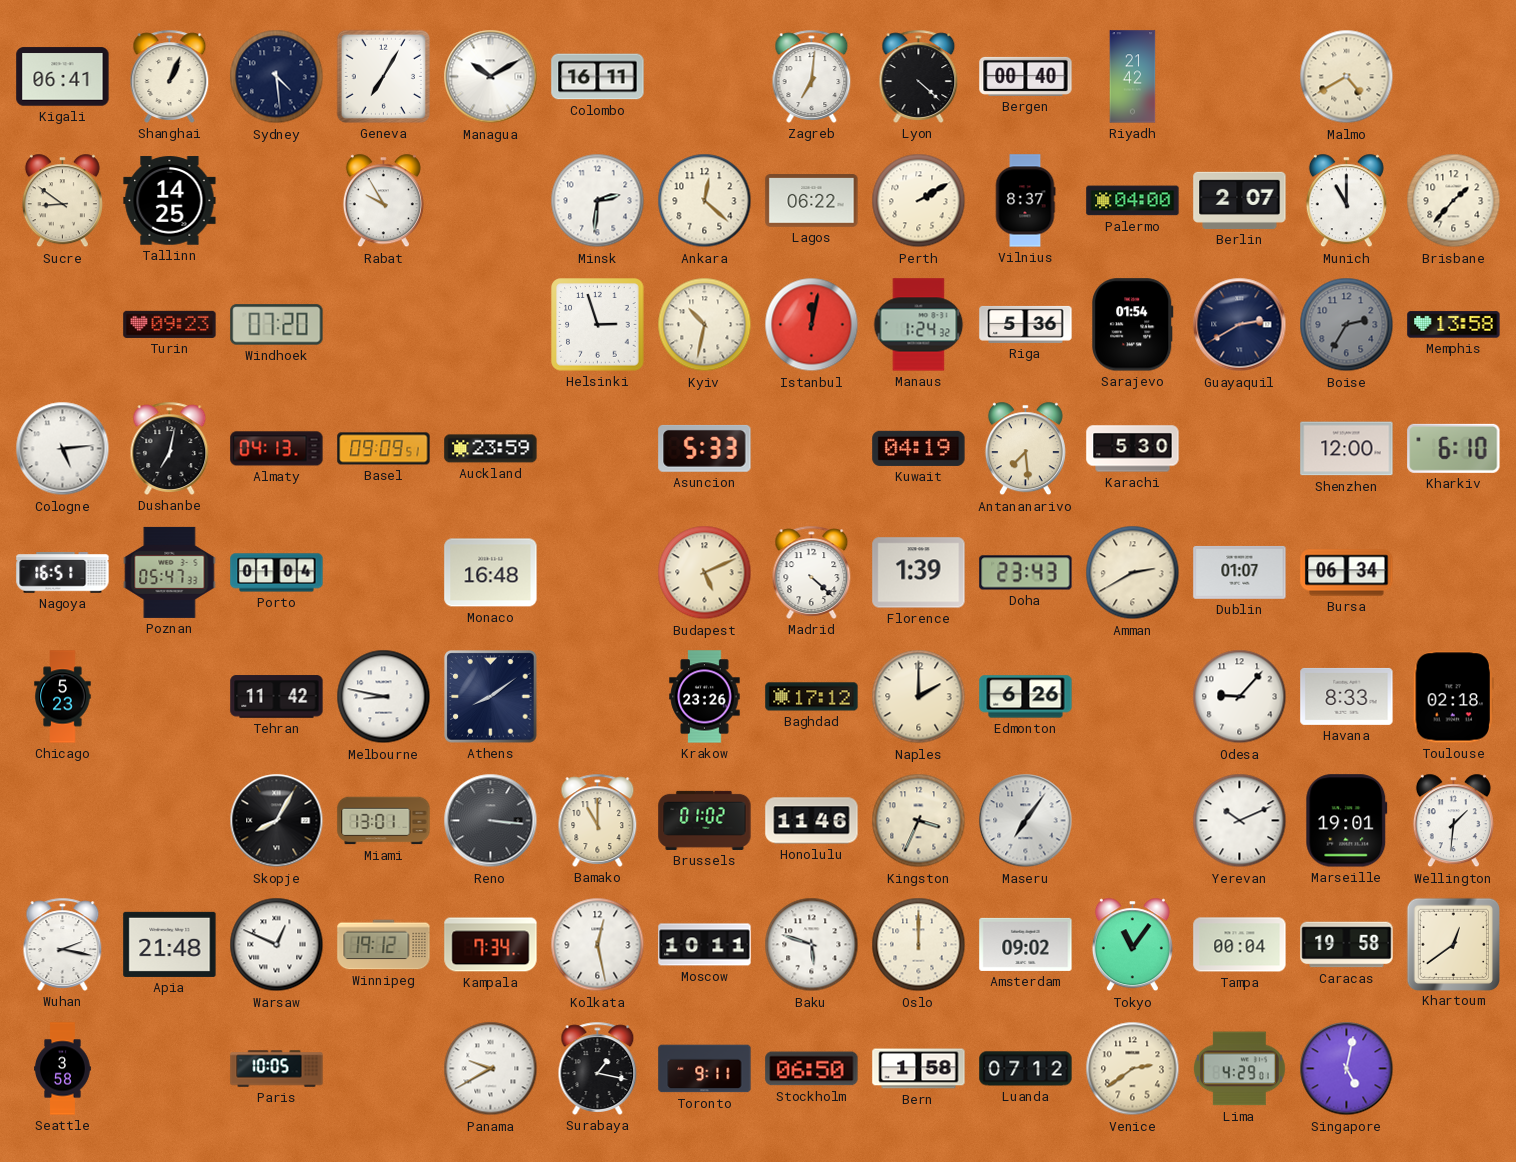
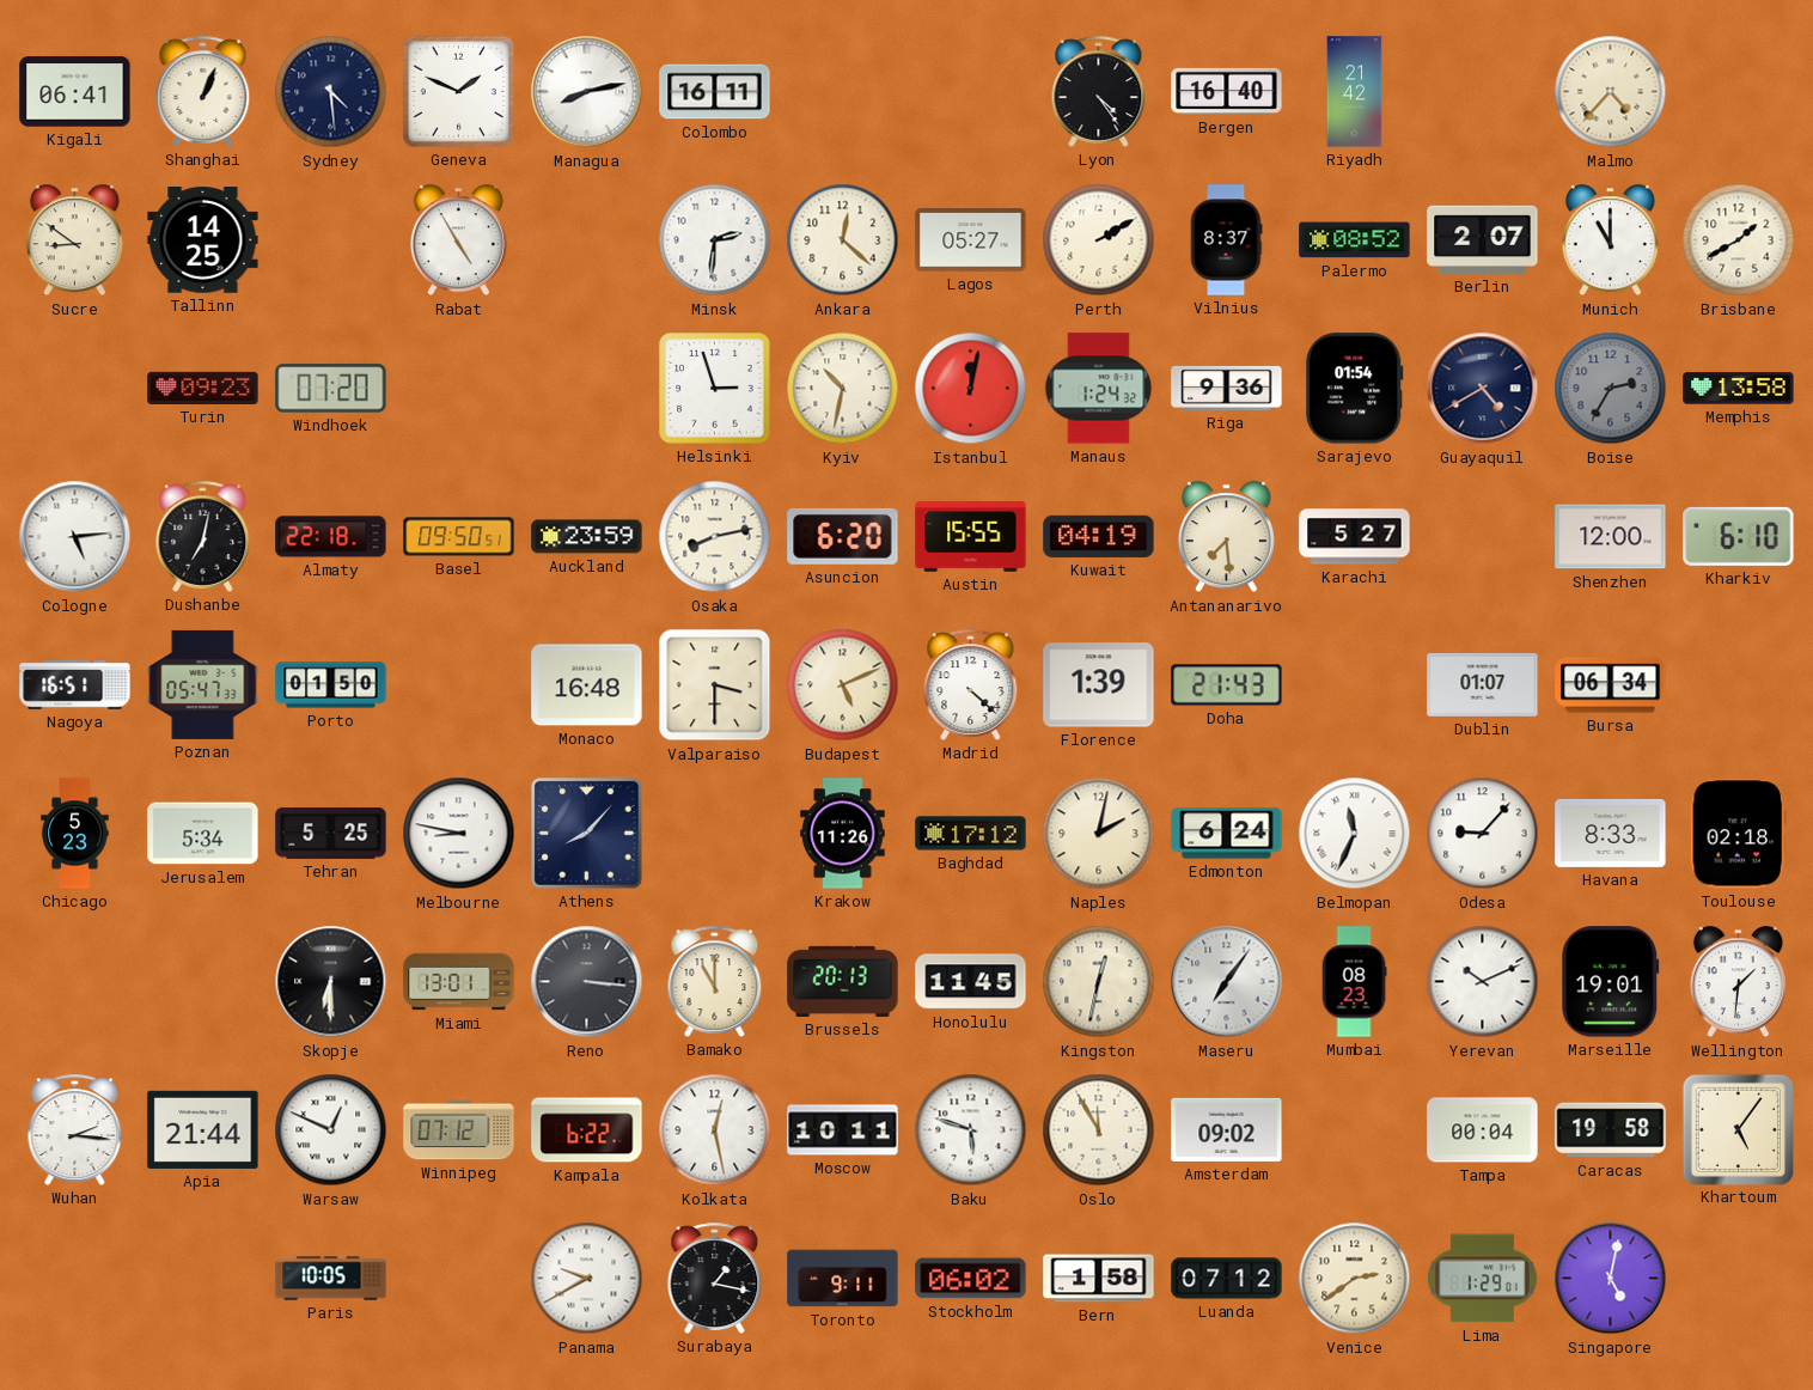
Geneva: 7:05 -> 1:49 (458, 91)
Managua: 10:10 -> 8:13 (587, 92)
Zagreb: 7:01 -> none (812, 76)
Lyon: 4:22 -> 4:24 (1099, 91)
Bergen: 00:40 -> 16:40 (1227, 91)
Malmo: 4:40 -> 4:37 (1611, 92)
Rabat: 9:55 -> 4:55 (458, 240)
Lagos: 06:22 -> 05:27 (971, 240)
Palermo: 04:00 -> 08:52 (1355, 240)
Brisbane: 1:37 -> 1:40 (1739, 240)
Riga: 5:36 -> 9:36 (1227, 388)
Guayaquil: 2:40 -> 4:40 (1483, 389)
Almaty: 04:13 -> 22:18 (331, 537)
Basel: 09:09 -> 09:50 (459, 537)
Osaka: none -> 8:13 (715, 537)
Asuncion: 5:33 -> 6:20 (843, 536)
Austin: none -> 15:55 (971, 537)
Karachi: 5:30 -> 5:27 (1355, 537)
Porto: 01:04 -> 01:50 (331, 685)
Valparaiso: none -> 3:30 (715, 685)
Doha: 23:43 -> 21:43 (1227, 685)
Amman: 2:40 -> none (1133, 573)
Jerusalem: none -> 5:34 (203, 834)
Tehran: 11:42 -> 5:25 (331, 834)
Athens: 8:09 -> 8:07 (587, 834)
Krakow: 23:26 -> 11:26 (843, 834)
Naples: 2:00 -> 2:02 (1099, 834)
Edmonton: 6:26 -> 6:24 (1227, 834)
Belmopan: none -> 11:34 (1355, 834)
Skopje: 8:05 -> 6:30 (331, 982)
Brussels: 01:02 -> 20:13 (843, 981)
Honolulu: 11:46 -> 11:45 (971, 982)
Kingston: 3:34 -> 12:32 (1099, 982)
Mumbai: none -> 08:23 (1354, 982)
Wuhan: 2:17 -> 2:16 (75, 1129)
Apia: 21:48 -> 21:44 (203, 1129)
Winnipeg: 19:12 -> 07:12 (459, 1130)
Kampala: 7:34 -> 6:22 (587, 1130)
Oslo: 12:00 -> 11:55 (1099, 1130)
Tokyo: 11:06 -> none (1132, 945)
Khartoum: 12:39 -> 5:06 (1738, 1129)
Seattle: 3:58 -> none (63, 1069)
Stockholm: 06:50 -> 06:02 (971, 1279)
Lima: 4:29 -> 1:29 (1482, 1279)
